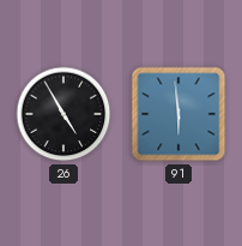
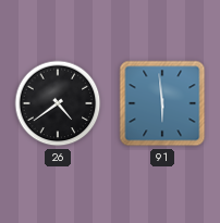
26: 4:55 -> 4:39 (58, 103)
